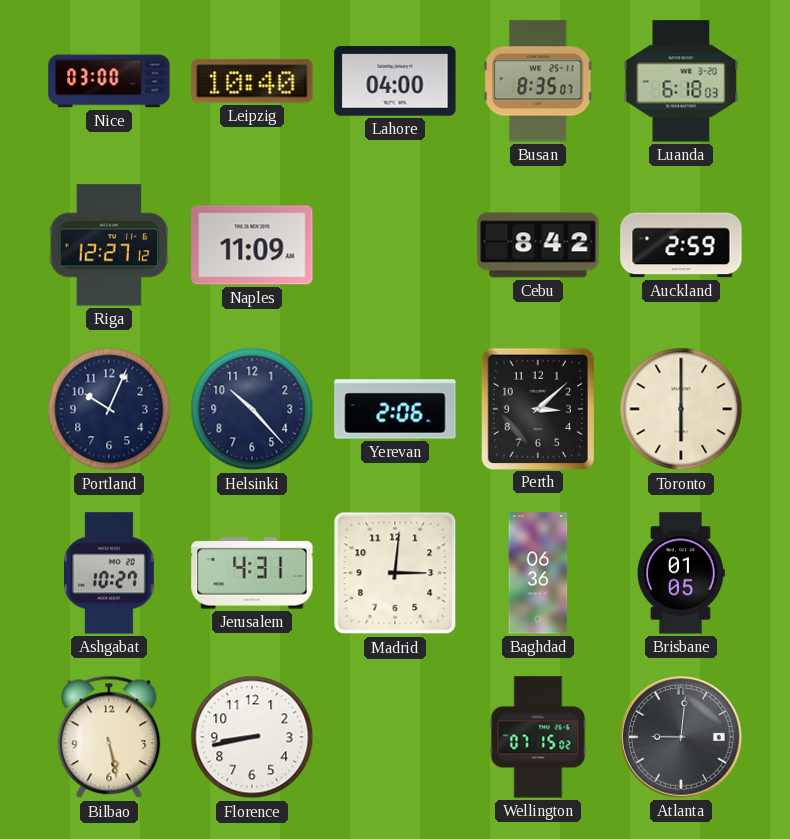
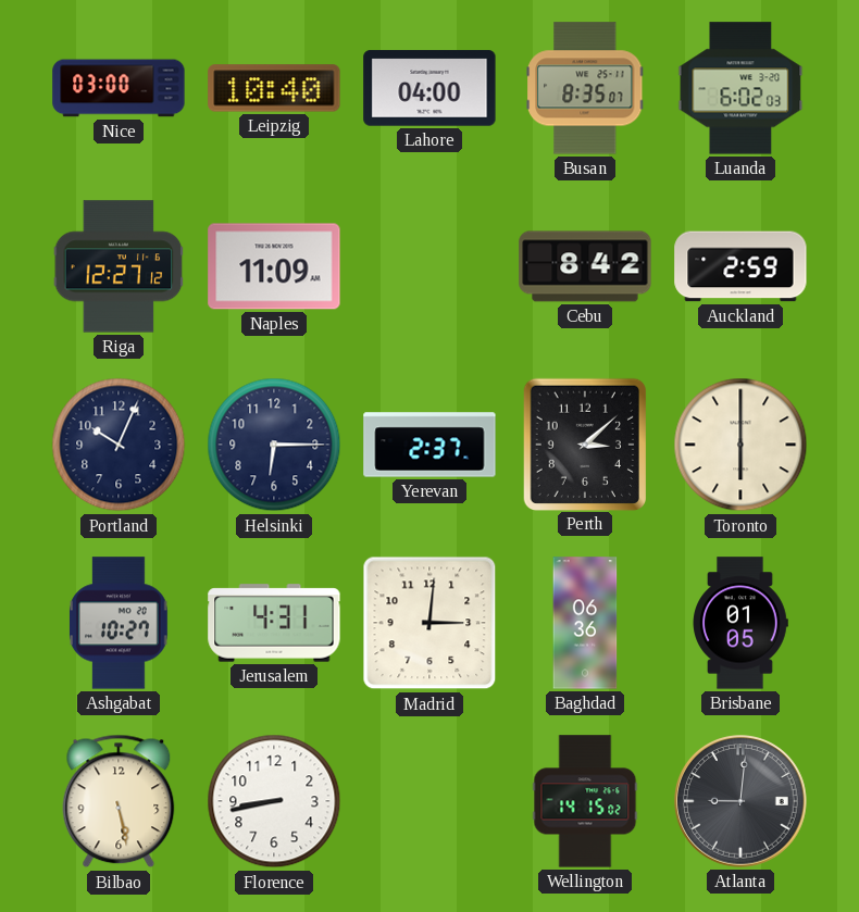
Luanda: 6:18 -> 6:02 (740, 88)
Helsinki: 10:23 -> 6:15 (274, 445)
Yerevan: 2:06 -> 2:37 (429, 445)
Wellington: 07:15 -> 14:15 (585, 801)
